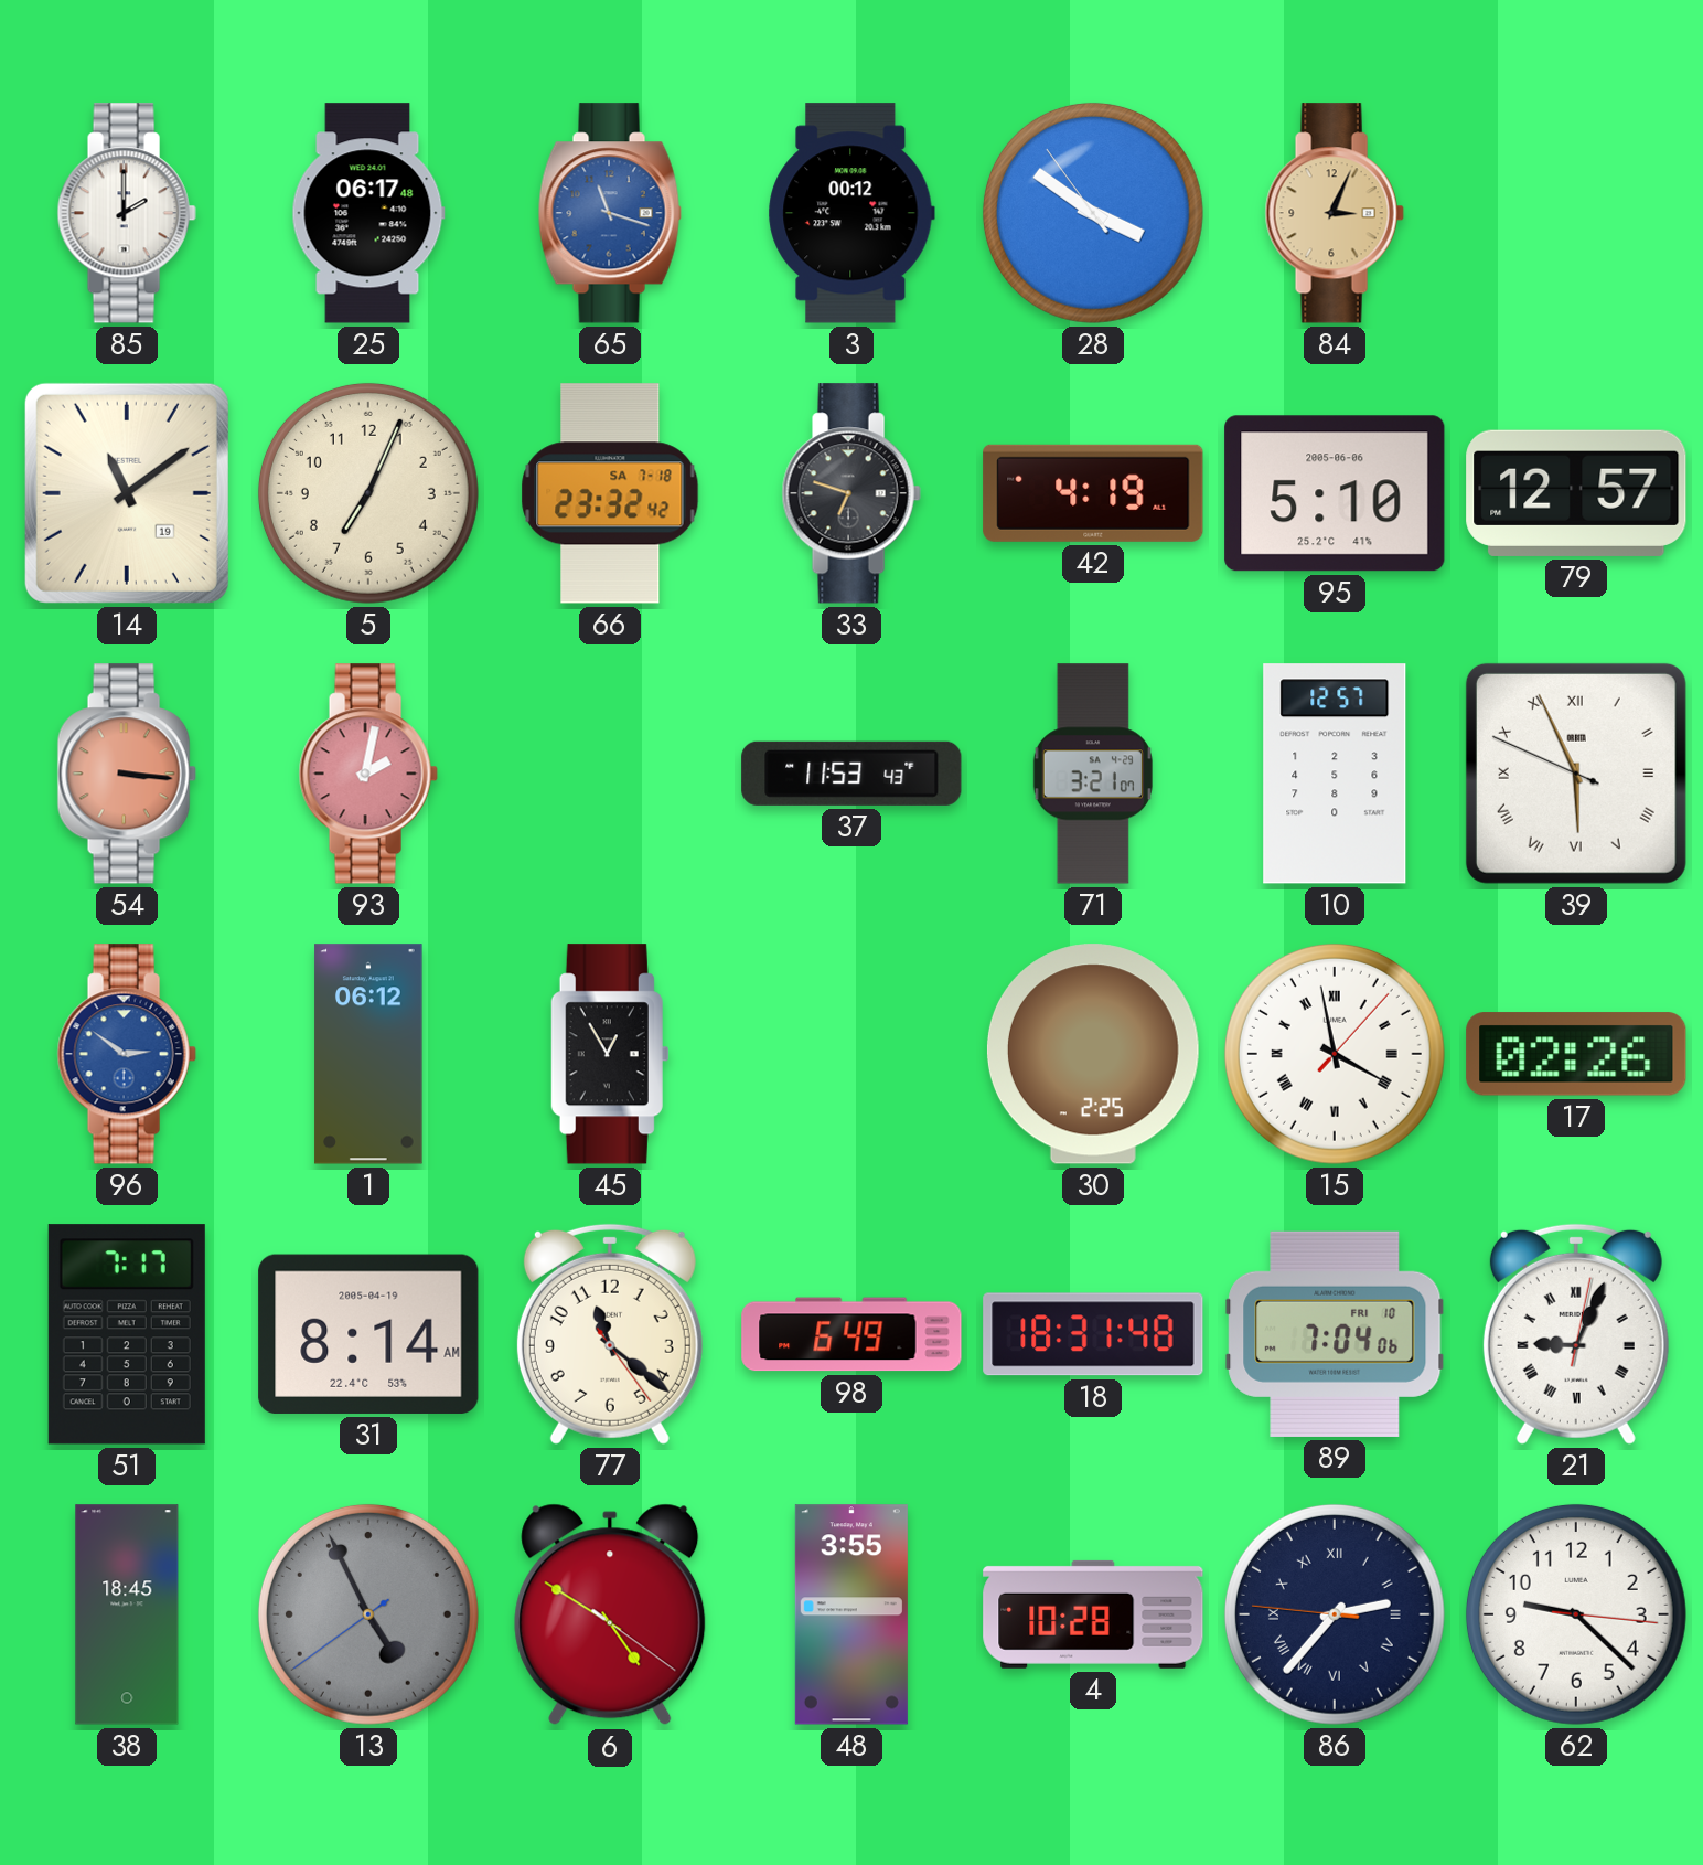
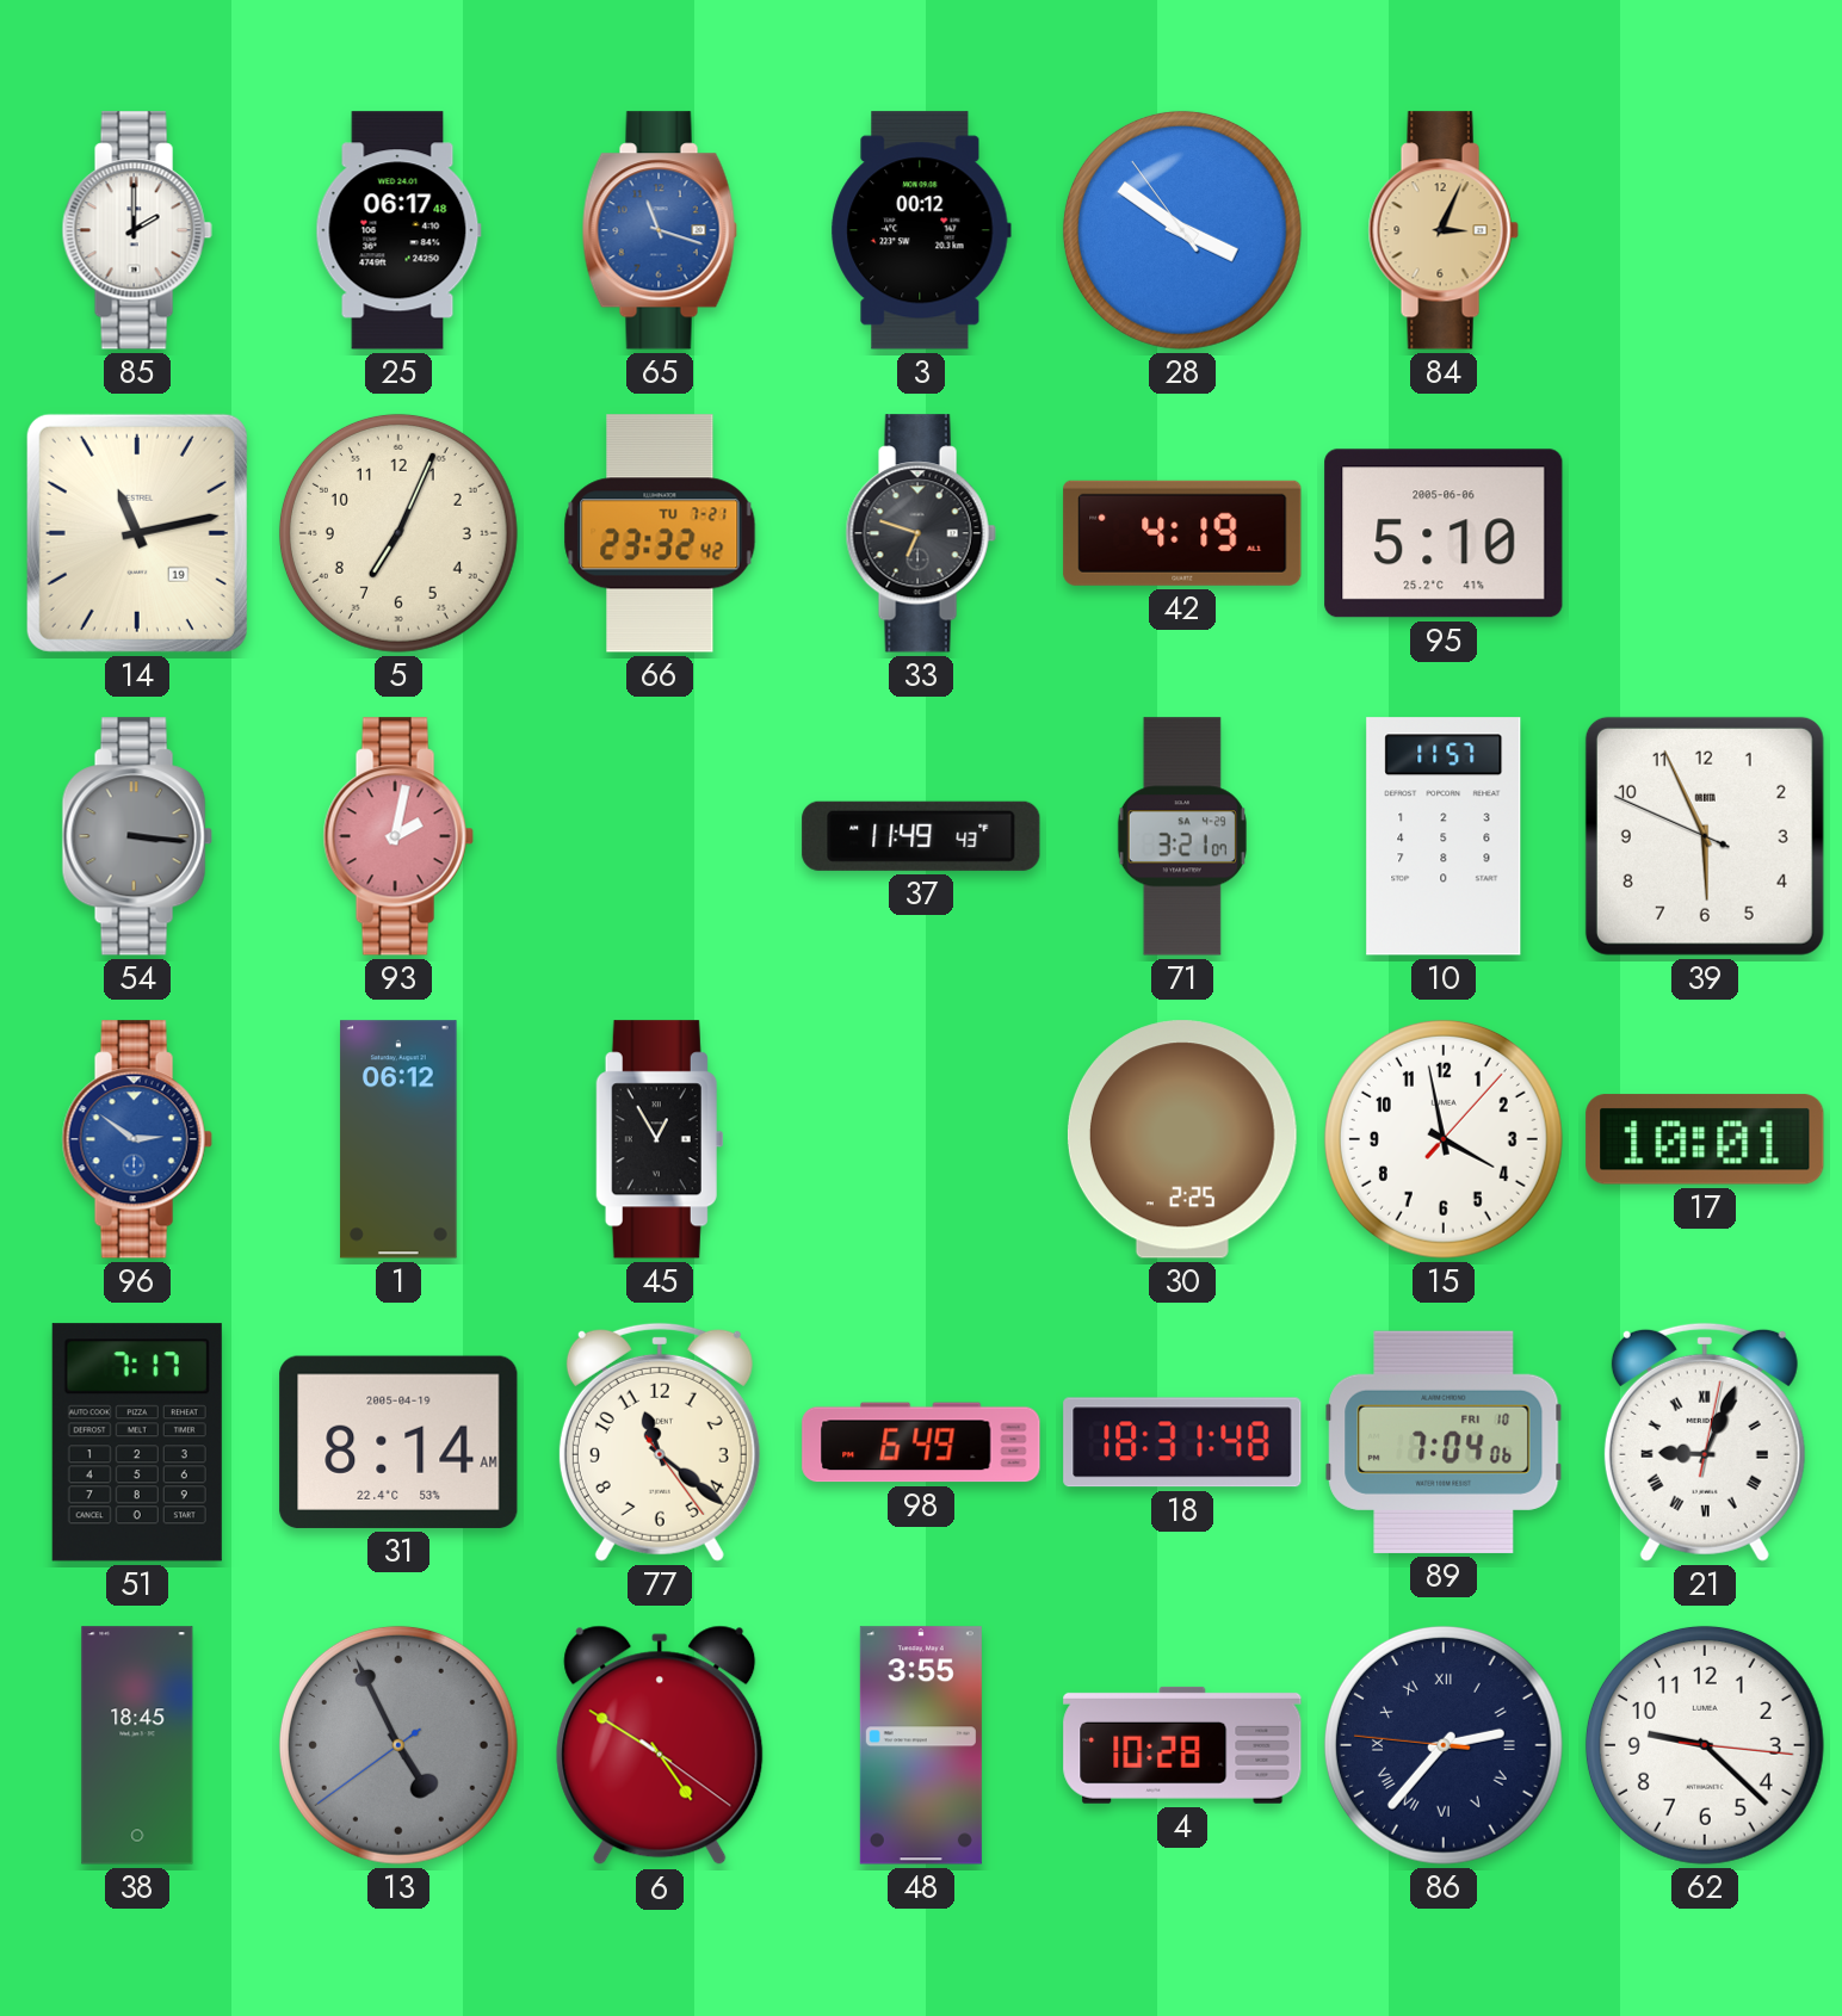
14: 11:09 -> 11:13 (137, 533)
66 date: SA 7-18 -> TU 7-21 (660, 533)
79: 12:57 -> none (1576, 493)
54 dial: salmon -> grey (137, 836)
37: 11:53 -> 11:49 (921, 836)
10: 12:57 -> 11:57 (1444, 836)
39 numerals: Roman -> Arabic (1705, 836)
15 numerals: Roman -> Arabic (1444, 1139)
17: 02:26 -> 10:01 (1705, 1139)
